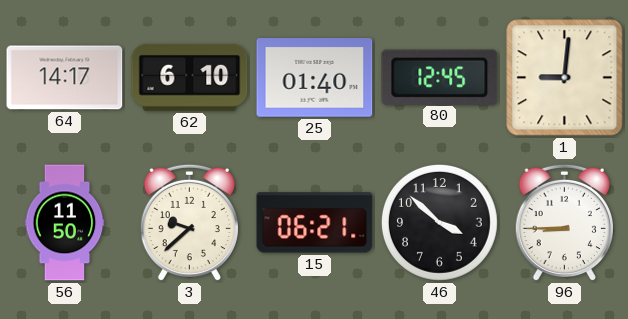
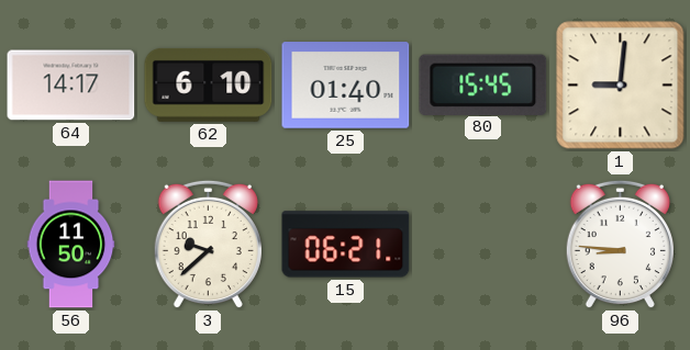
80: 12:45 -> 15:45 (483, 84)
46: 3:52 -> none (439, 222)
96: 8:45 -> 8:46 (620, 245)
